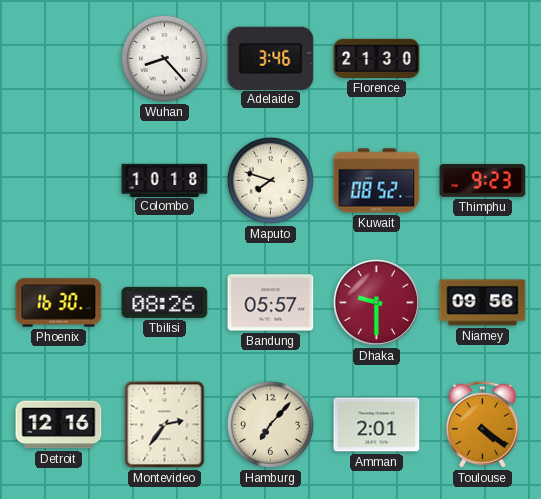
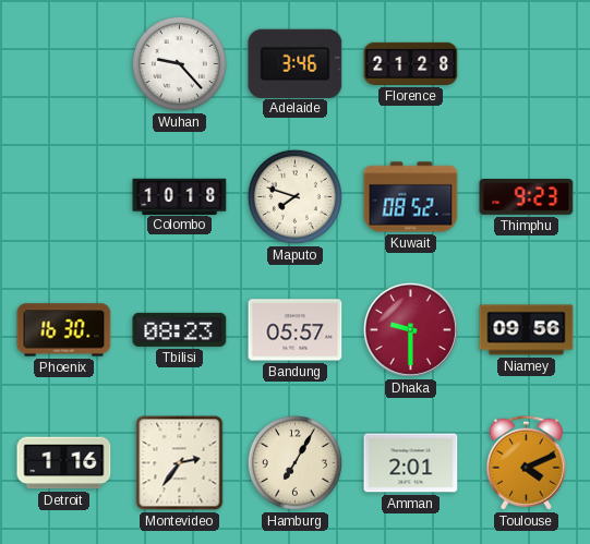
Wuhan: 8:23 -> 9:23 (179, 63)
Florence: 21:30 -> 21:28 (411, 63)
Tbilisi: 08:26 -> 08:23 (180, 329)
Detroit: 12:16 -> 1:16 (64, 463)
Hamburg: 7:07 -> 7:05 (294, 462)
Toulouse: 4:21 -> 4:11 (526, 462)
